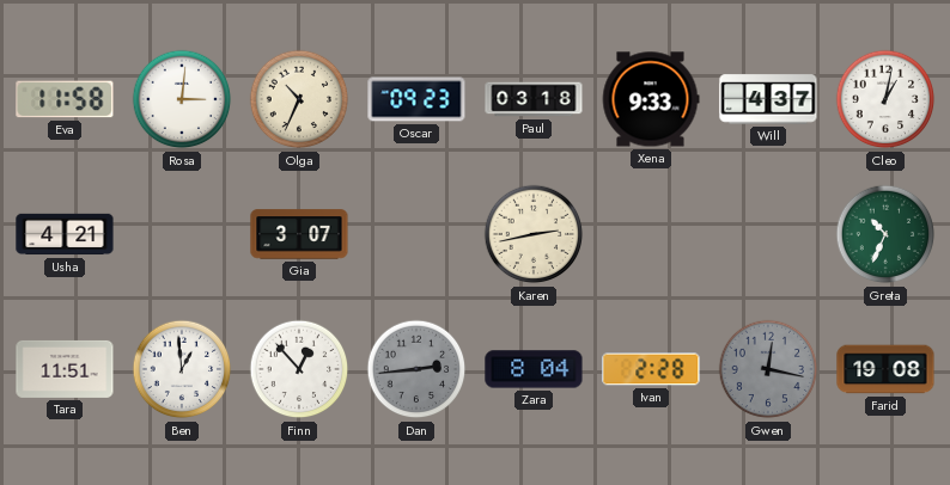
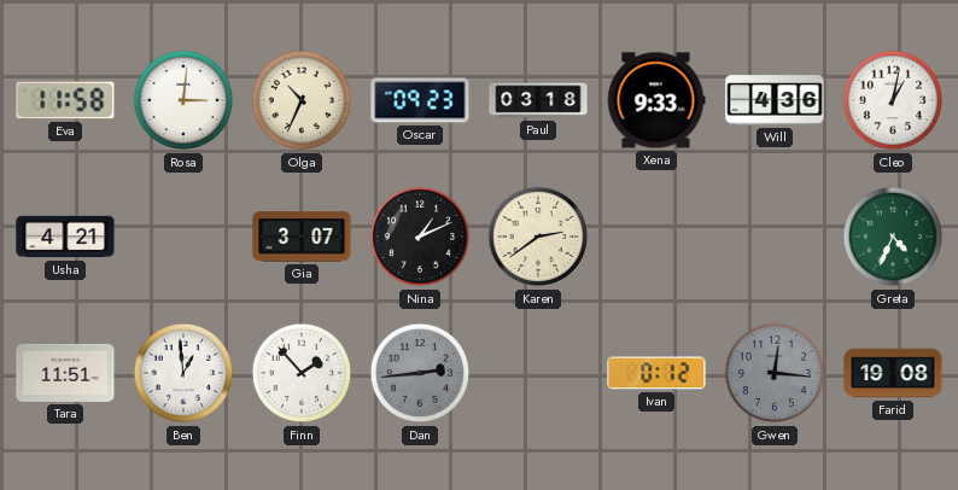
Will: 4:37 -> 4:36 (775, 100)
Nina: none -> 1:11 (420, 237)
Karen: 2:43 -> 2:39 (538, 237)
Greta: 10:34 -> 4:34 (893, 237)
Finn: 12:53 -> 1:53 (302, 373)
Zara: 8:04 -> none (534, 369)
Ivan: 2:28 -> 0:12 (656, 373)
Gwen: 12:17 -> 12:16 (775, 373)
